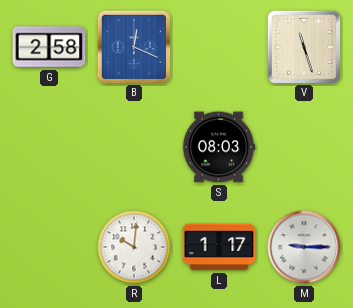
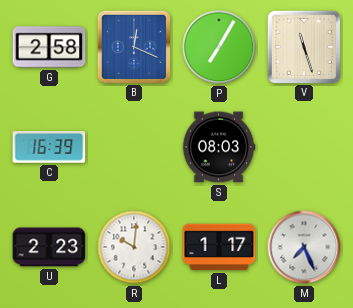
P: none -> 7:05 (219, 47)
C: none -> 16:39 (49, 147)
U: none -> 2:23 (49, 247)
M: 9:15 -> 7:26 (304, 247)
